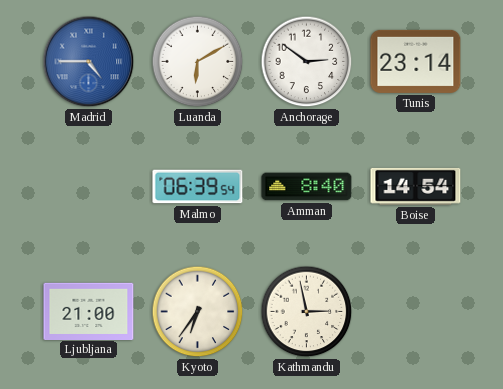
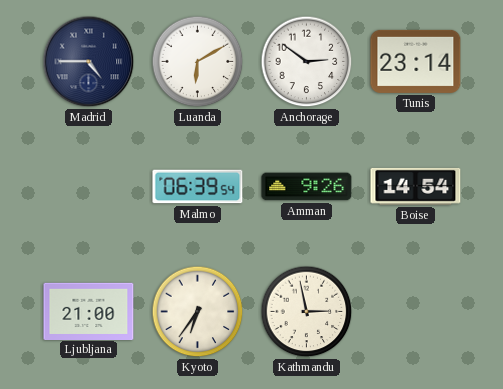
Madrid dial: blue -> navy (89, 62)
Amman: 8:40 -> 9:26 (307, 187)
